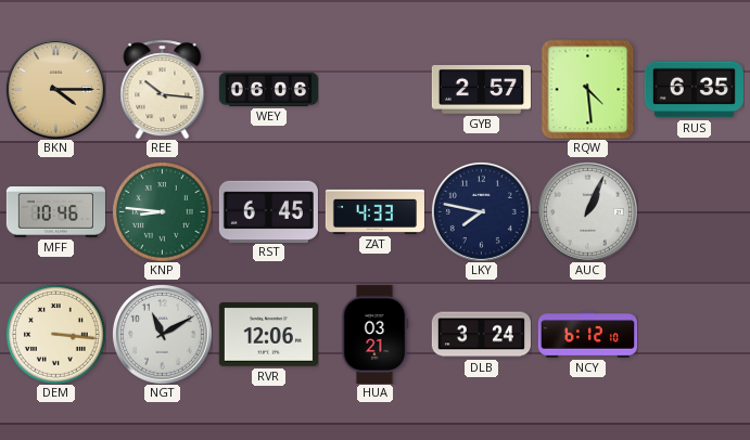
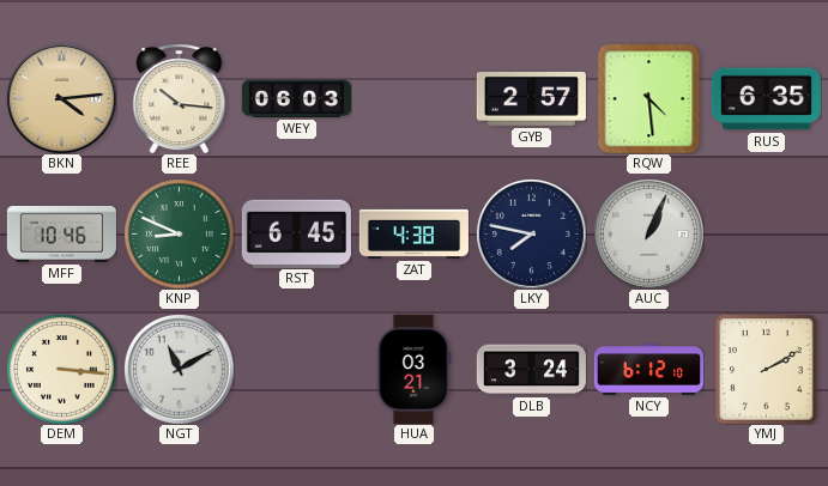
BKN: 4:15 -> 4:14 (61, 98)
WEY: 06:06 -> 06:03 (296, 98)
KNP: 8:46 -> 8:49 (180, 235)
ZAT: 4:33 -> 4:38 (413, 233)
RVR: 12:06 -> none (268, 335)
YMJ: none -> 2:10 (767, 369)
